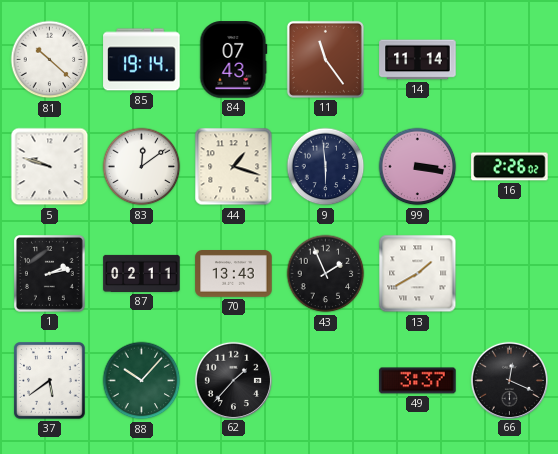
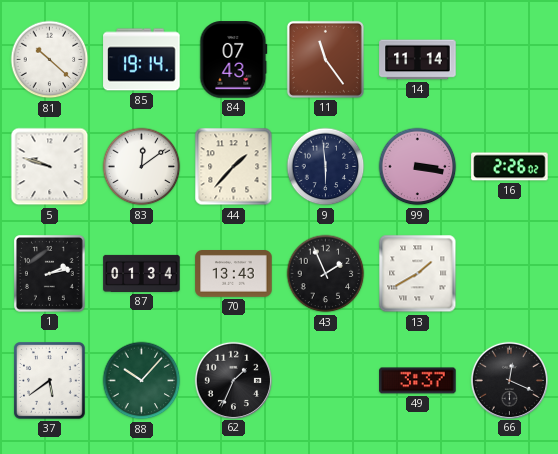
44: 1:18 -> 1:37 (234, 167)
87: 02:11 -> 01:34 (142, 273)
62: 1:37 -> 1:34 (233, 380)
